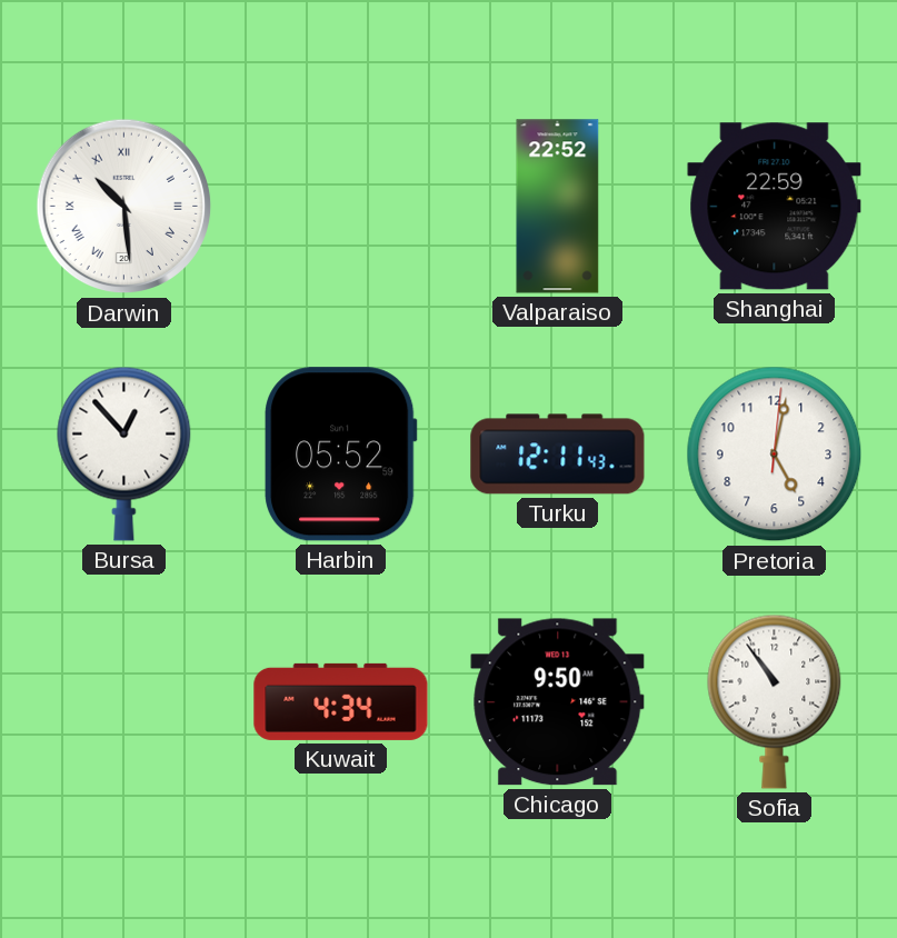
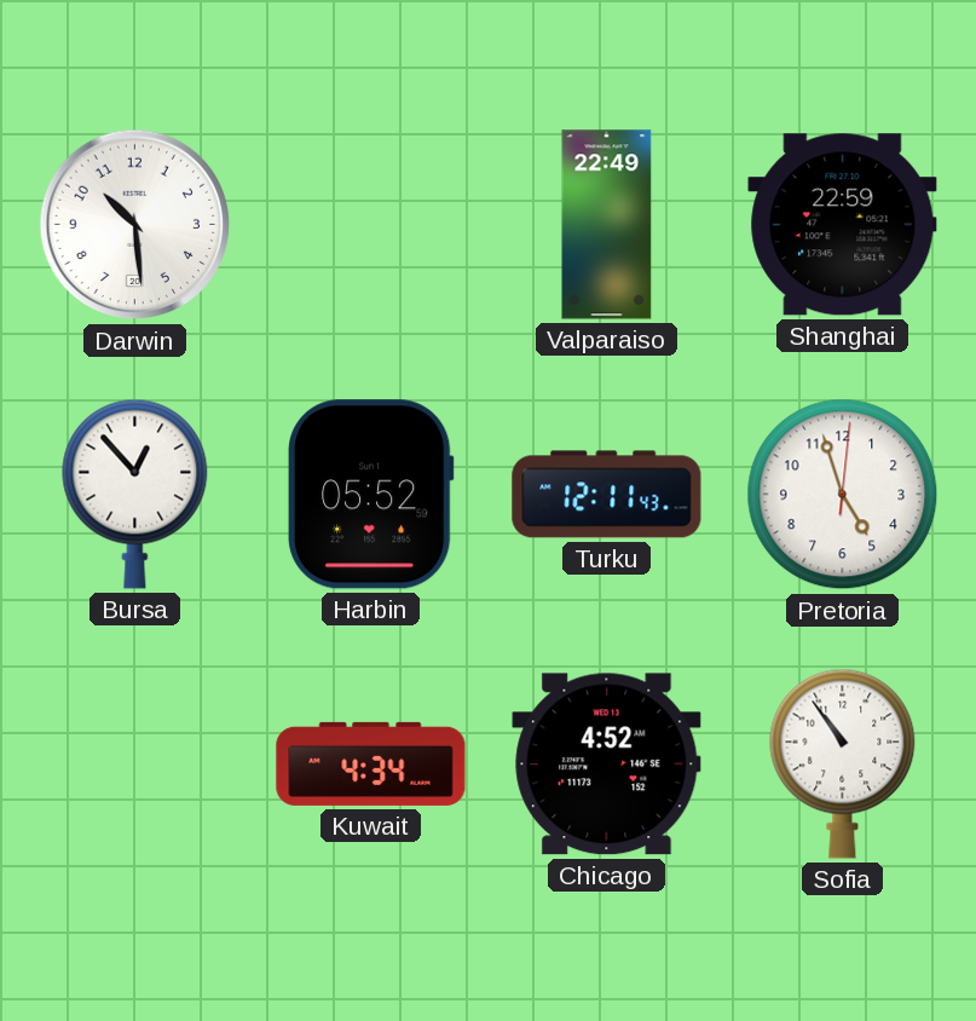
Darwin numerals: Roman -> Arabic (135, 225)
Valparaiso: 22:52 -> 22:49 (607, 225)
Pretoria: 5:02 -> 4:57 (843, 495)
Chicago: 9:50 -> 4:52 (607, 765)
